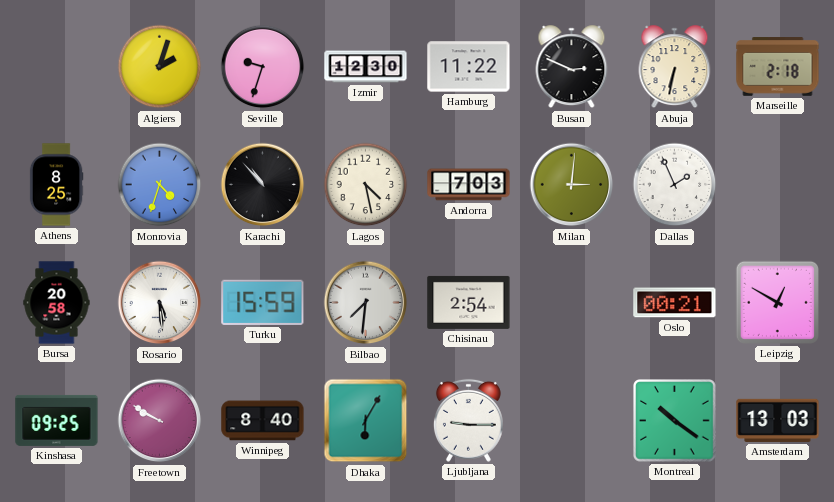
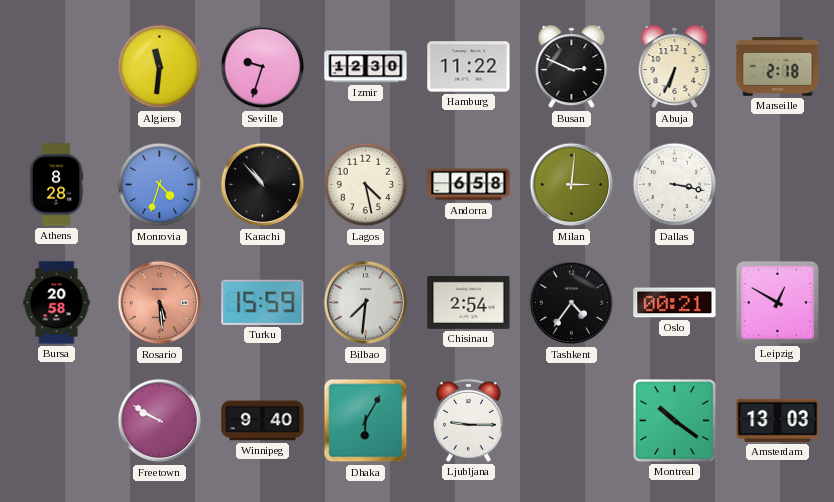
Algiers: 2:03 -> 11:31 (160, 67)
Abuja: 6:32 -> 6:34 (675, 67)
Athens: 8:25 -> 8:28 (56, 185)
Andorra: 7:03 -> 6:58 (469, 185)
Dallas: 1:56 -> 3:17 (675, 185)
Rosario dial: white -> salmon (160, 303)
Tashkent: none -> 4:36 (572, 303)
Kinshasa: 09:25 -> none (57, 420)
Winnipeg: 8:40 -> 9:40 (263, 421)
